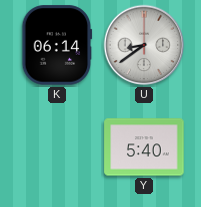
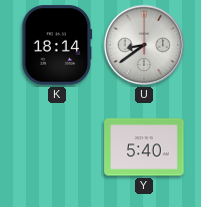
K: 06:14 -> 18:14 (57, 45)
